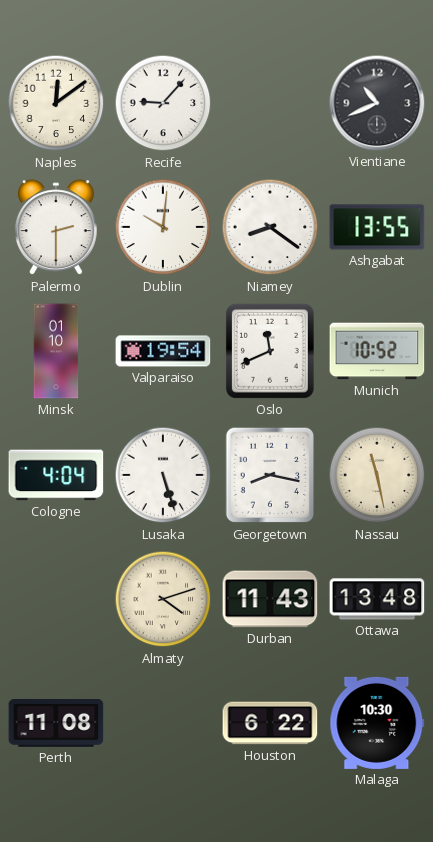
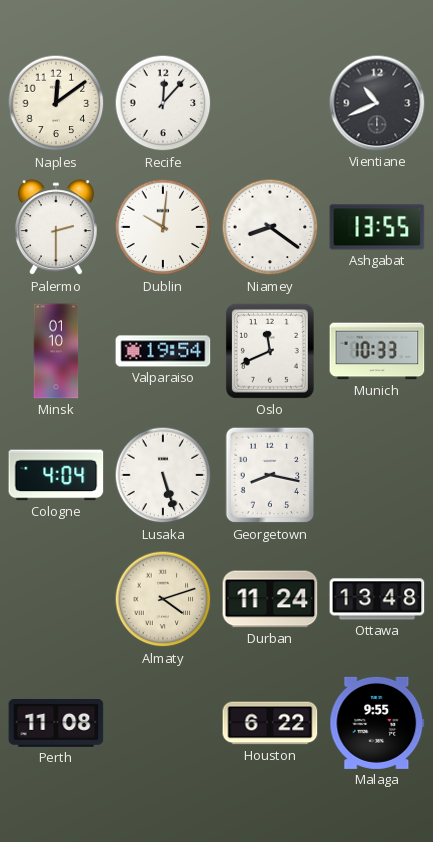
Recife: 9:07 -> 12:07 (163, 103)
Munich: 10:52 -> 10:33 (377, 351)
Nassau: 11:28 -> none (377, 475)
Durban: 11:43 -> 11:24 (270, 599)
Malaga: 10:30 -> 9:55 (377, 723)
